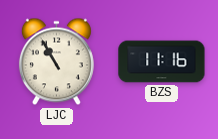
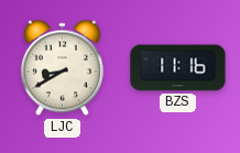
LJC: 10:55 -> 8:40 (62, 68)
